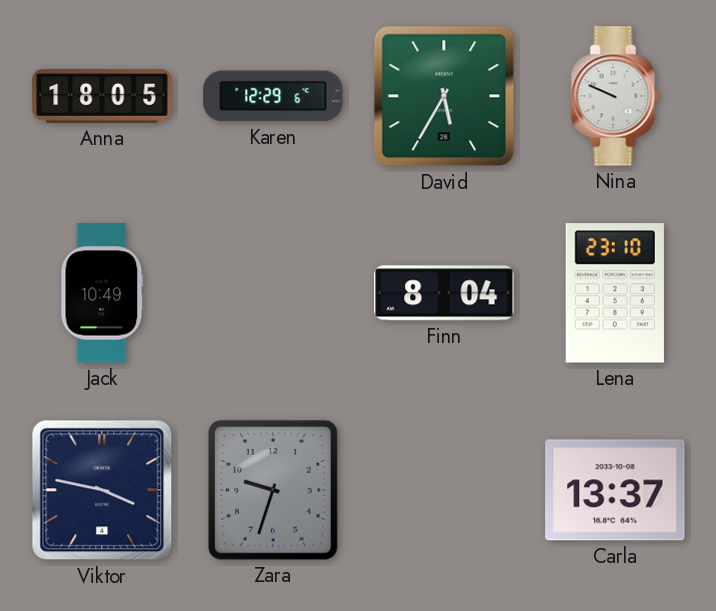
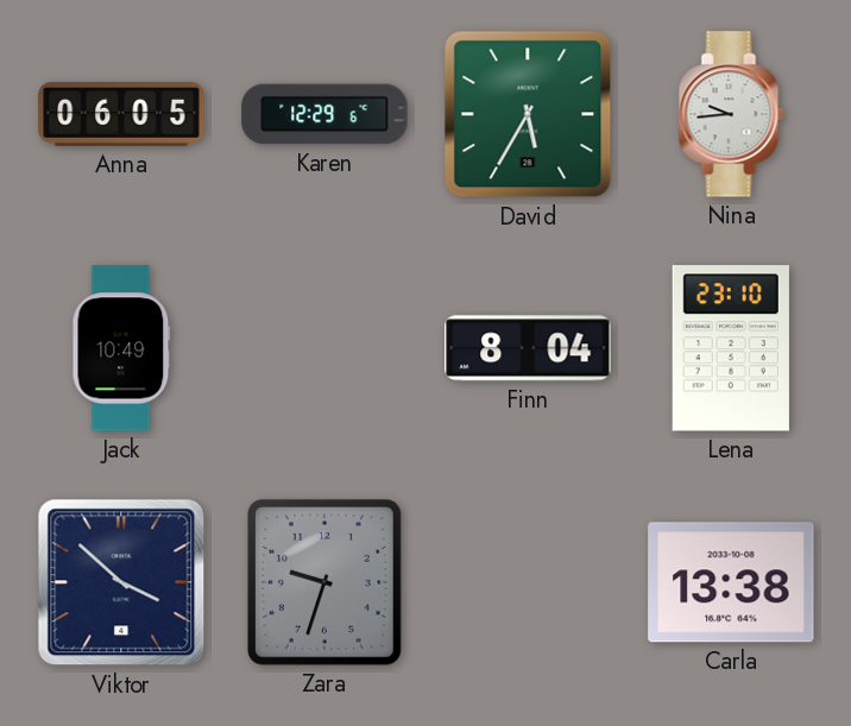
Anna: 18:05 -> 06:05 (121, 115)
Nina: 9:49 -> 9:44 (731, 114)
Viktor: 3:47 -> 3:52 (121, 582)
Carla: 13:37 -> 13:38 (731, 582)
